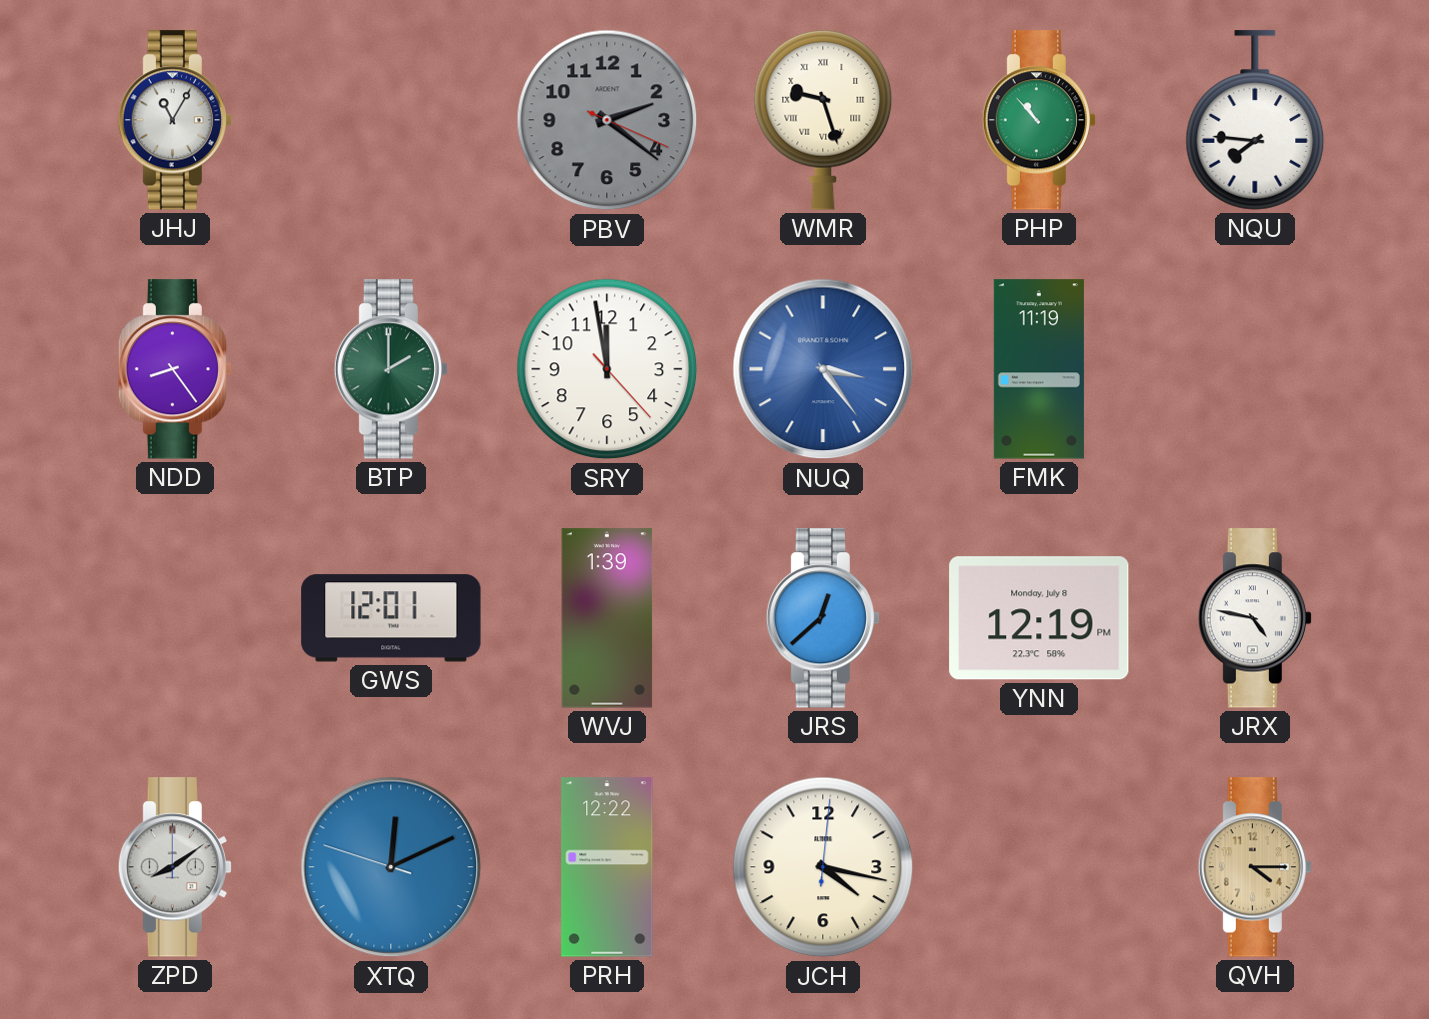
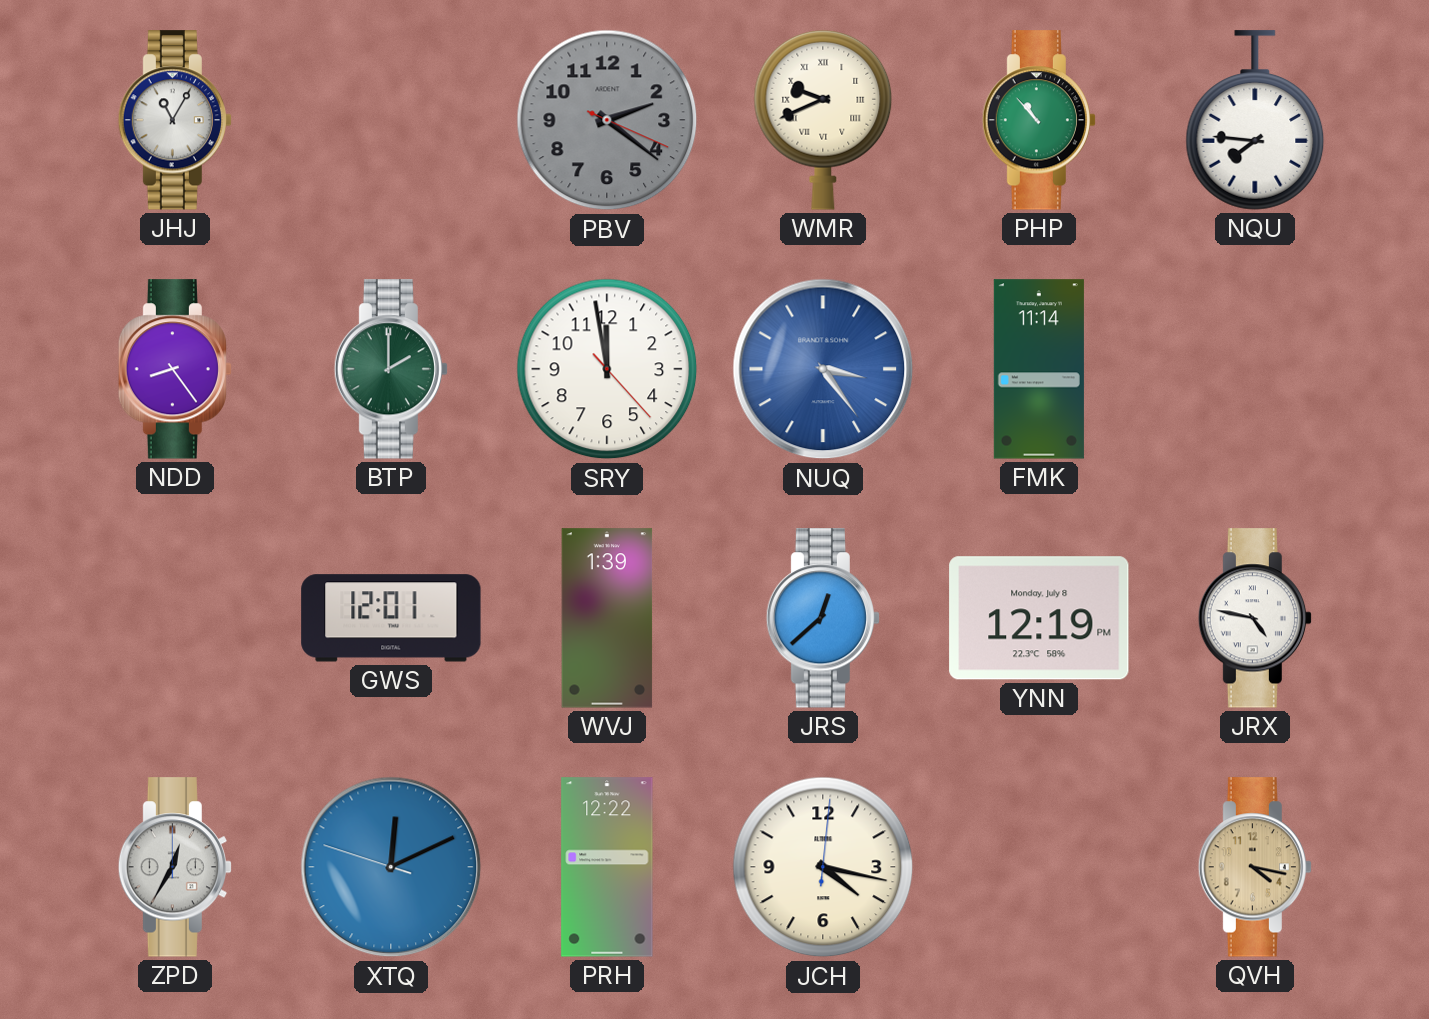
WMR: 9:27 -> 9:41 (823, 120)
FMK: 11:19 -> 11:14 (1039, 369)
ZPD: 8:09 -> 12:35 (174, 867)
QVH: 4:15 -> 4:17 (1254, 867)
